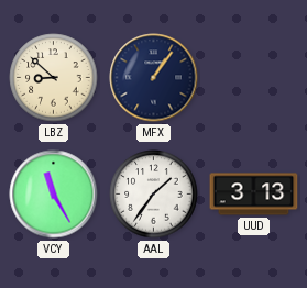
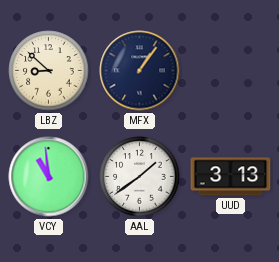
VCY: 11:25 -> 10:59 (49, 177)
AAL: 1:36 -> 1:39 (140, 177)
